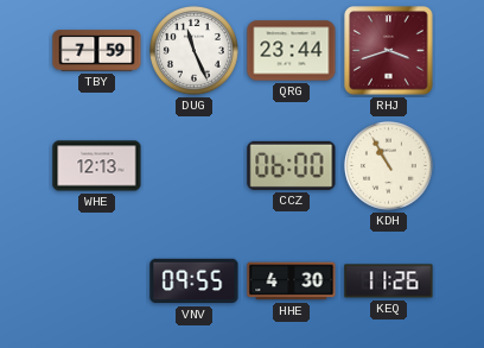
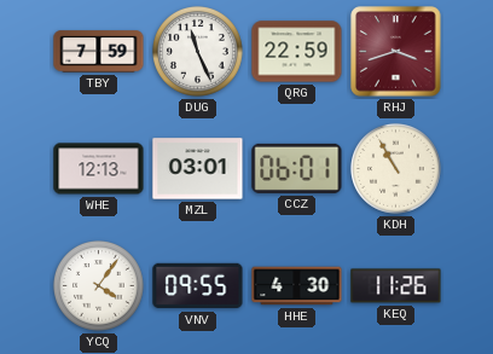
QRG: 23:44 -> 22:59 (297, 52)
MZL: none -> 03:01 (198, 169)
CCZ: 06:00 -> 06:01 (297, 168)
YCQ: none -> 4:06 (99, 286)
